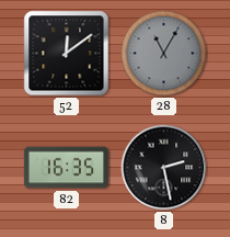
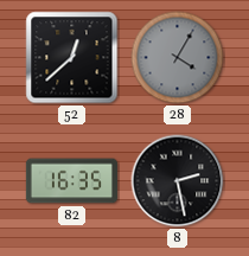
52: 12:09 -> 12:38 (72, 58)
28: 11:05 -> 4:05 (178, 58)
